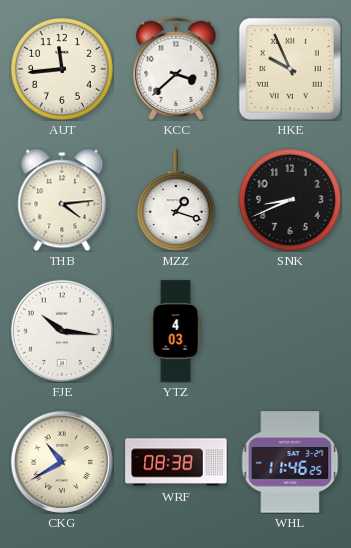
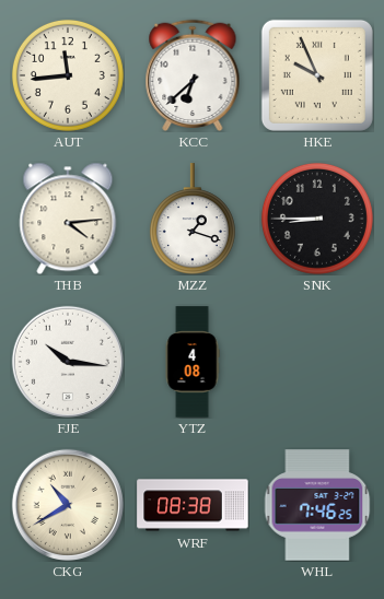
KCC: 3:38 -> 6:38 (193, 74)
SNK: 8:41 -> 8:45 (317, 219)
YTZ: 4:03 -> 4:08 (193, 362)
WHL: 11:46 -> 7:46 (317, 505)
